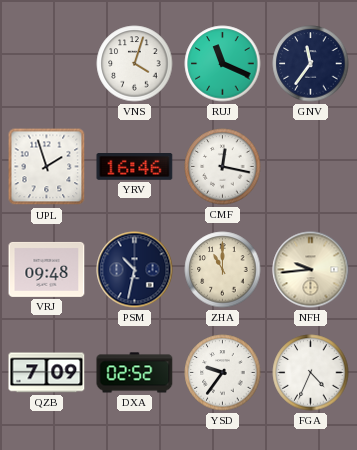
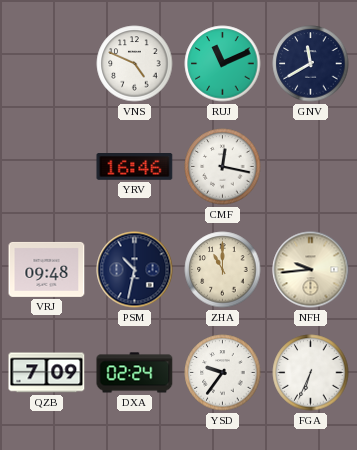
VNS: 4:03 -> 4:49 (135, 64)
RUJ: 11:19 -> 11:11 (223, 64)
GNV: 11:36 -> 11:40 (311, 64)
UPL: 1:57 -> none (47, 167)
DXA: 02:52 -> 02:24 (135, 373)
FGA: 4:34 -> 6:34 (311, 373)
